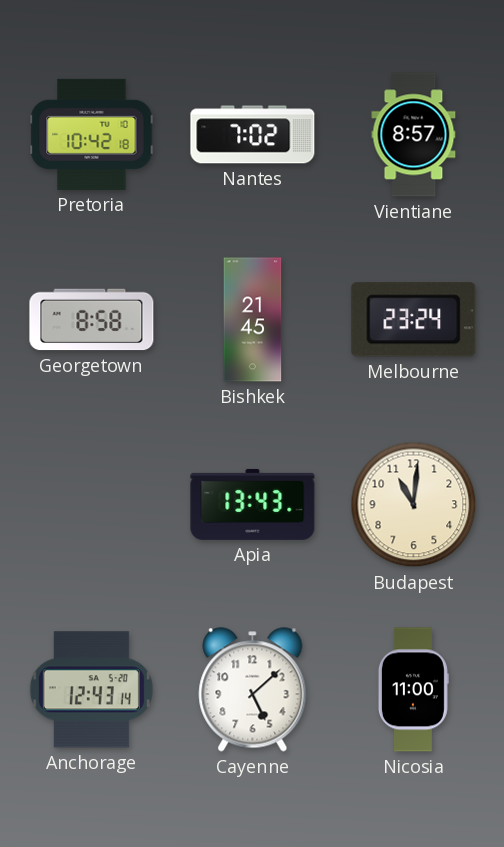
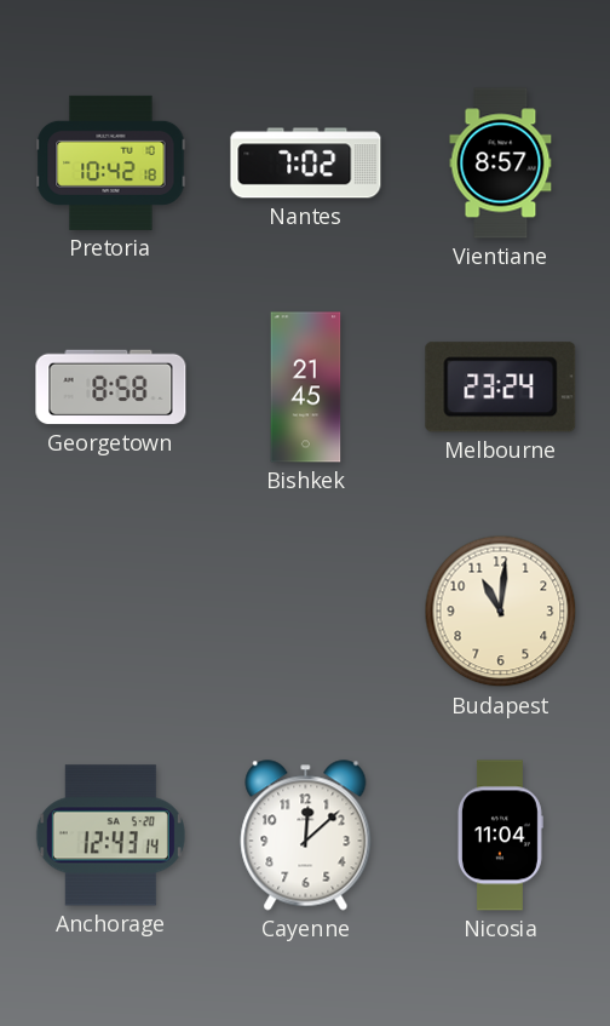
Apia: 13:43 -> none (253, 504)
Cayenne: 5:08 -> 12:08 (306, 836)
Nicosia: 11:00 -> 11:04 (500, 836)
